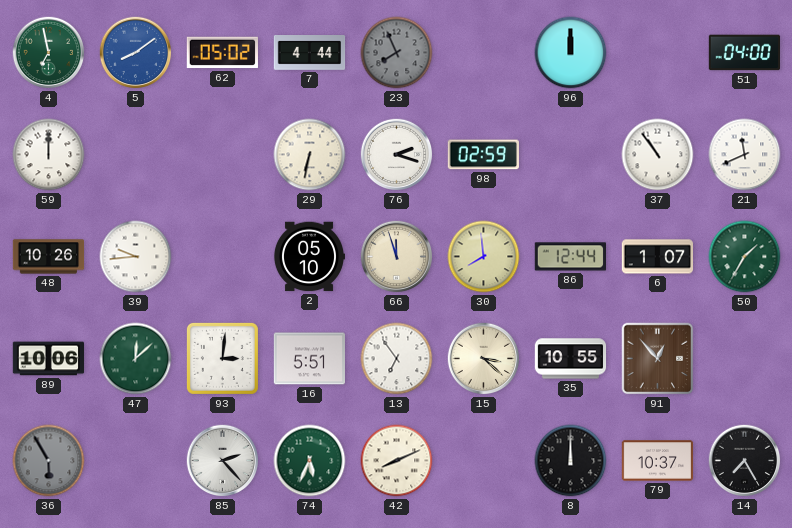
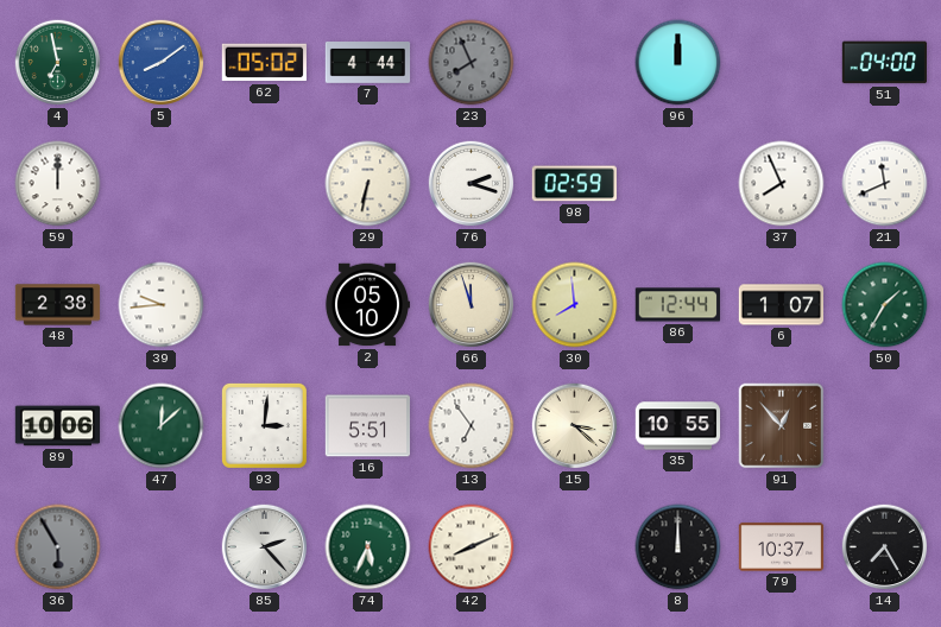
37: 10:54 -> 7:56 (782, 184)
48: 10:26 -> 2:38 (58, 305)
